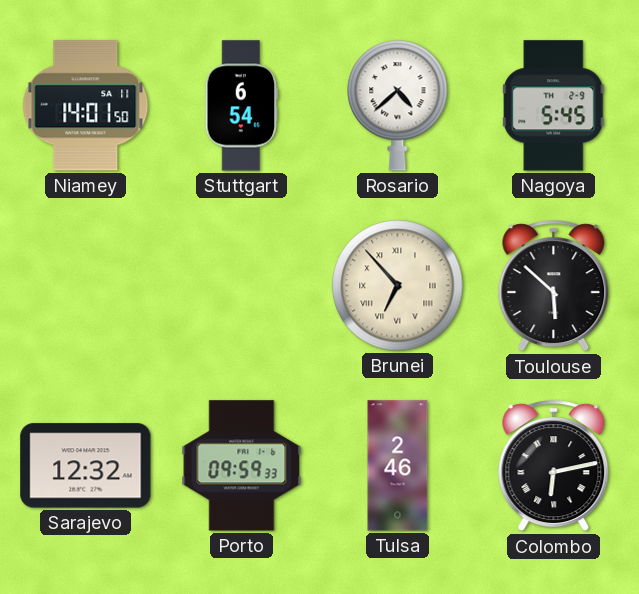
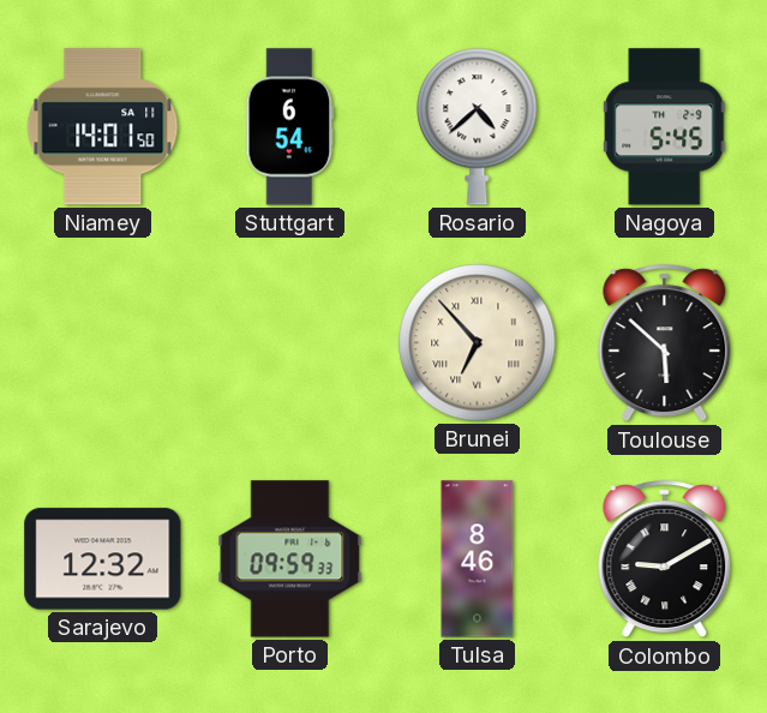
Tulsa: 2:46 -> 8:46 (478, 559)
Colombo: 6:13 -> 9:10 (665, 559)
